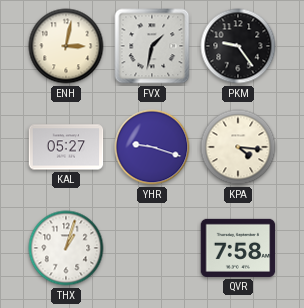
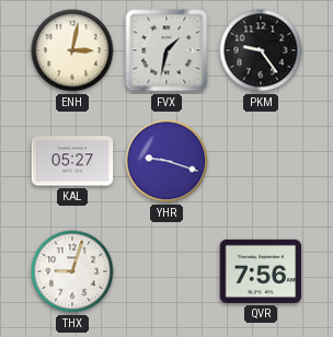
KPA: 4:16 -> none (238, 147)
THX: 1:03 -> 9:03 (72, 271)
QVR: 7:58 -> 7:56 (261, 271)
